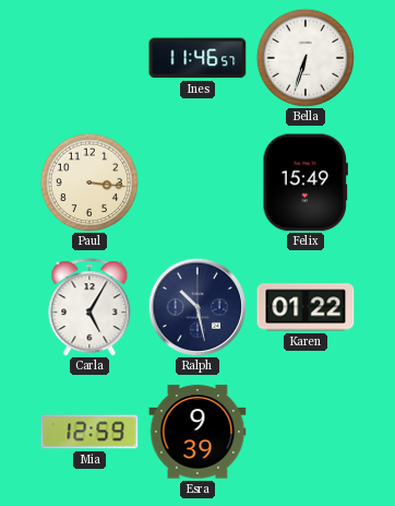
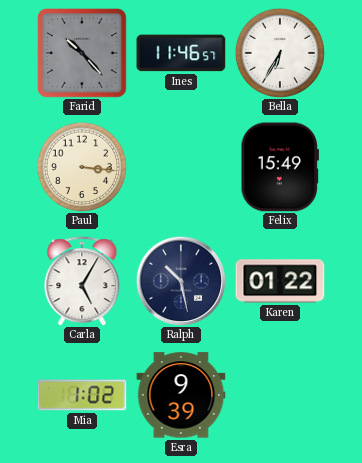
Farid: none -> 10:23 (82, 53)
Bella: 6:33 -> 6:35 (279, 52)
Mia: 12:59 -> 1:02 (82, 395)
